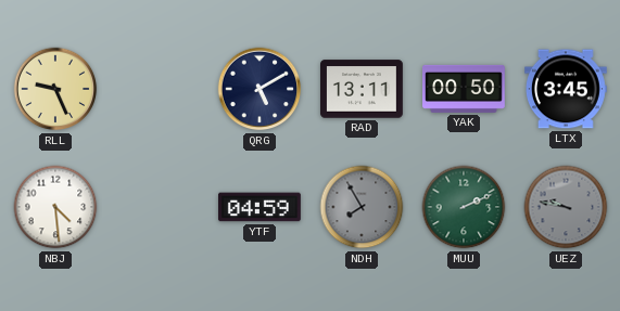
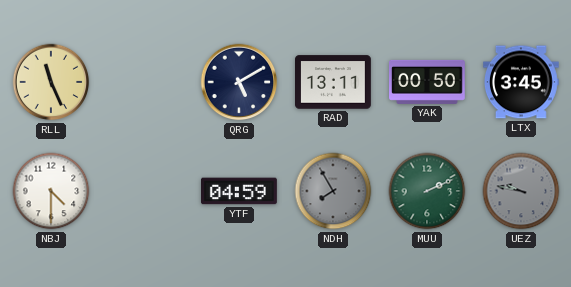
RLL: 9:26 -> 11:26 (51, 82)
NBJ: 4:29 -> 4:30 (51, 191)
